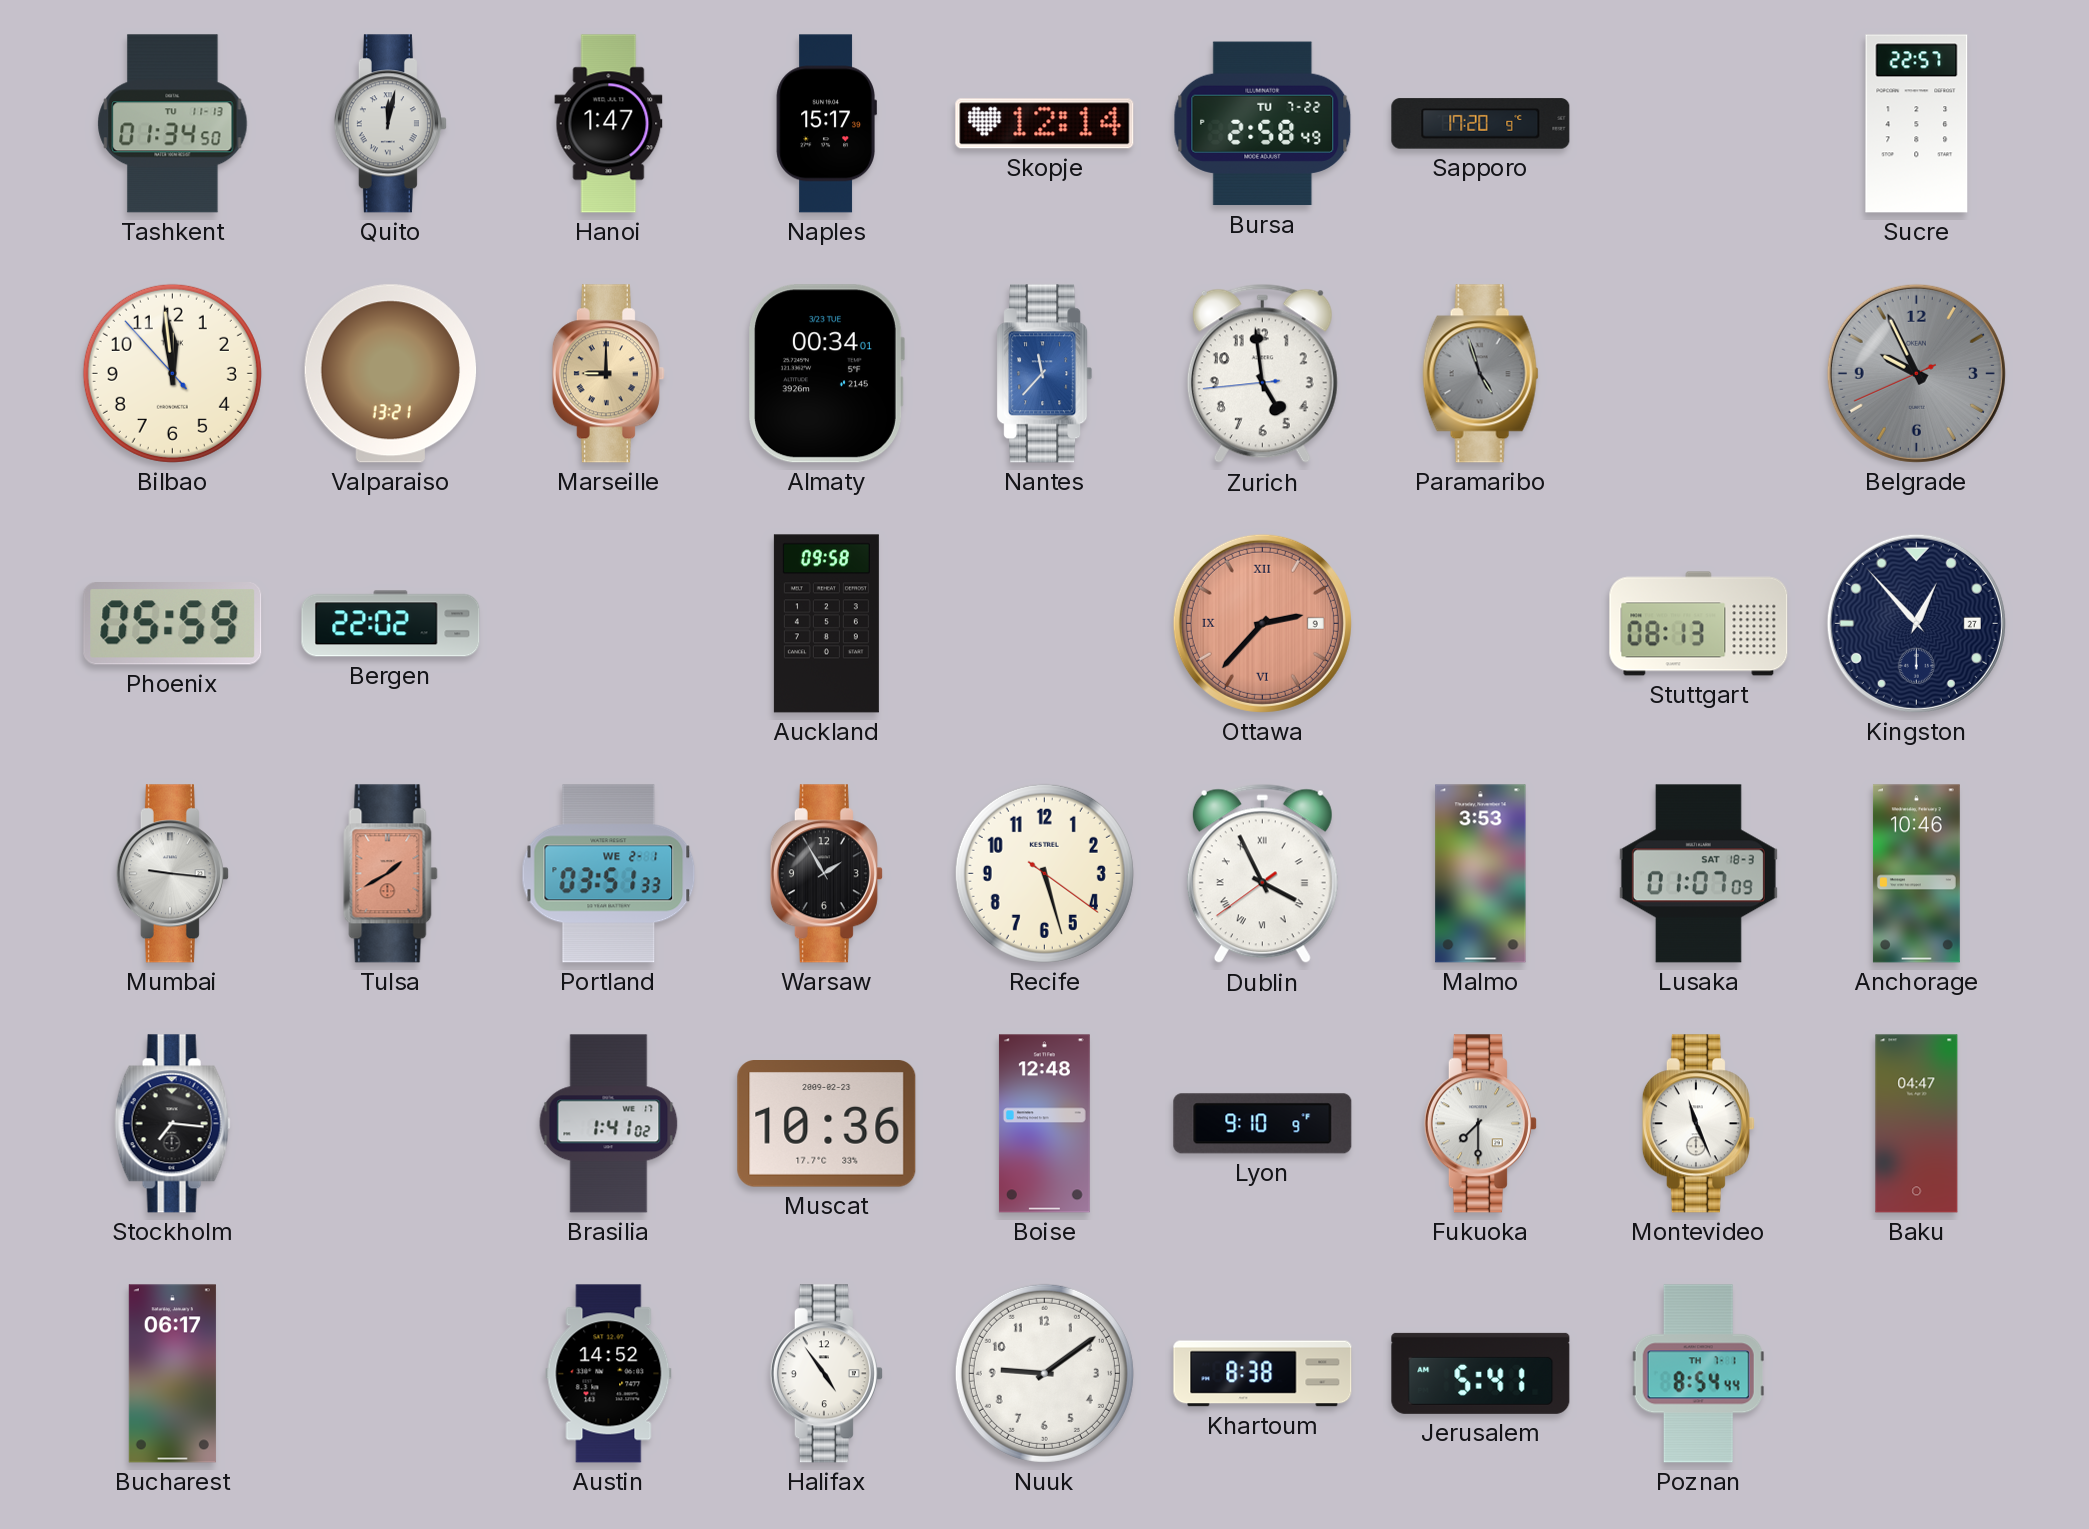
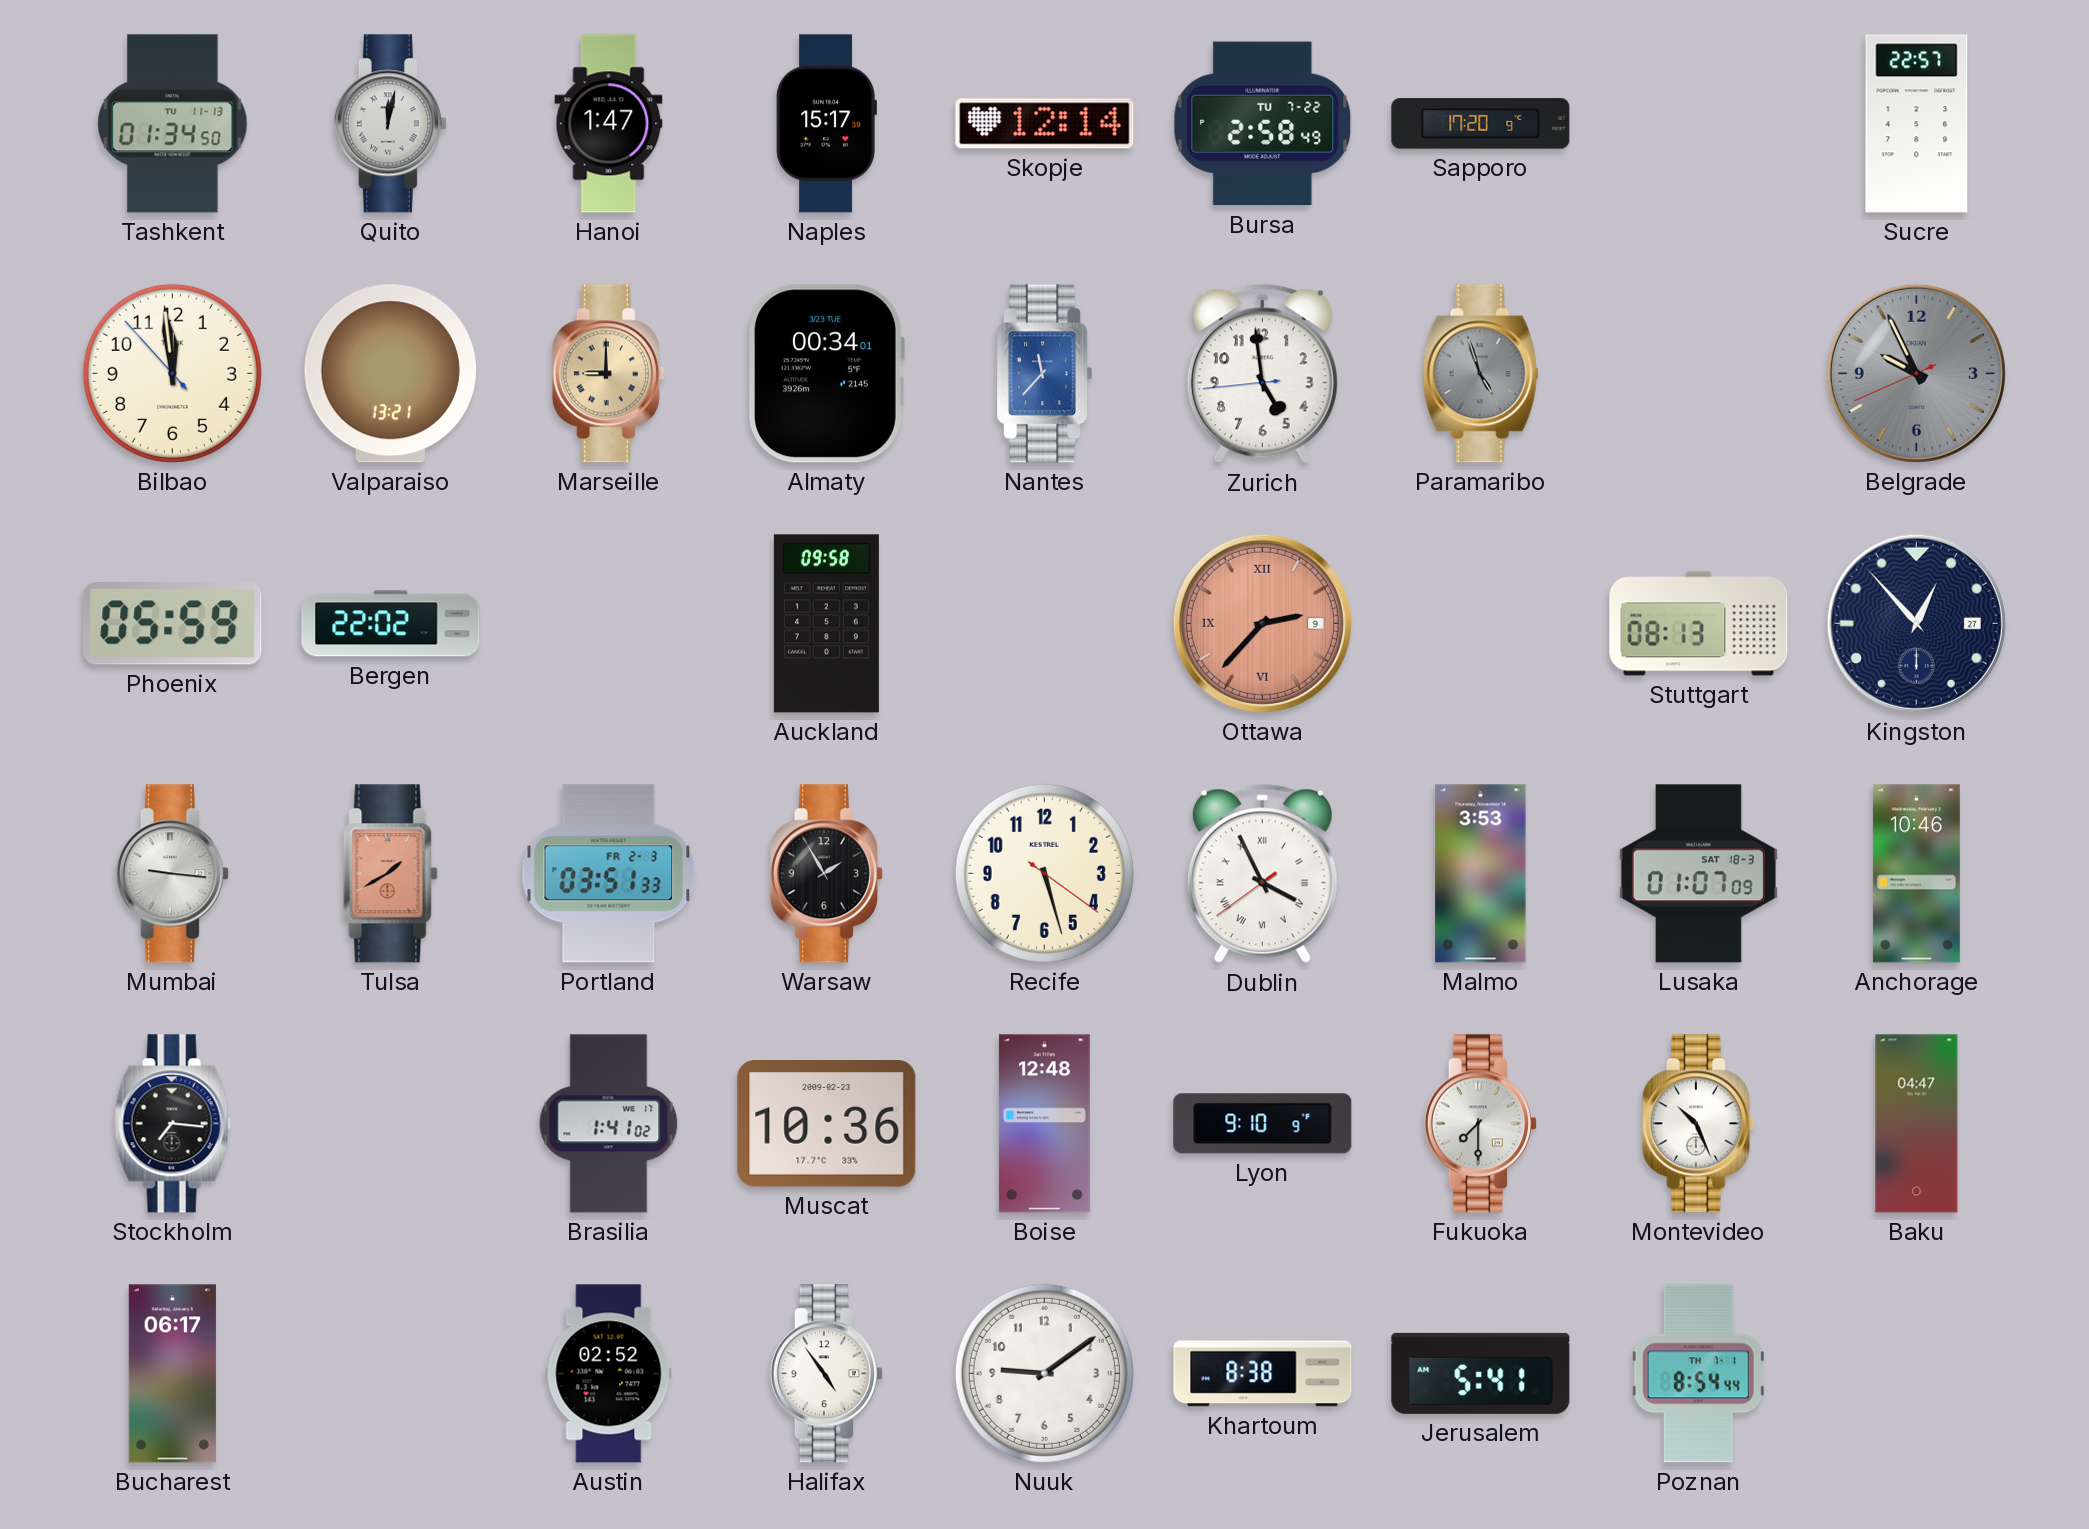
Portland date: WE 2-1 -> FR 2-3 (609, 874)
Montevideo: 11:26 -> 10:26 (1698, 1124)
Austin: 14:52 -> 02:52 (609, 1374)
